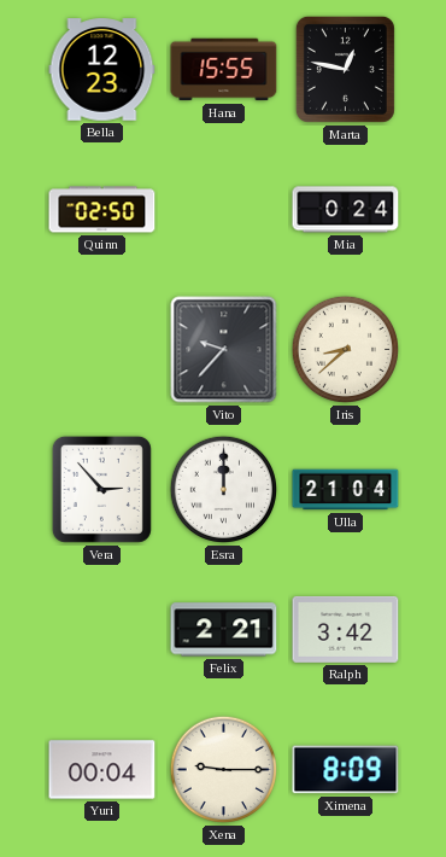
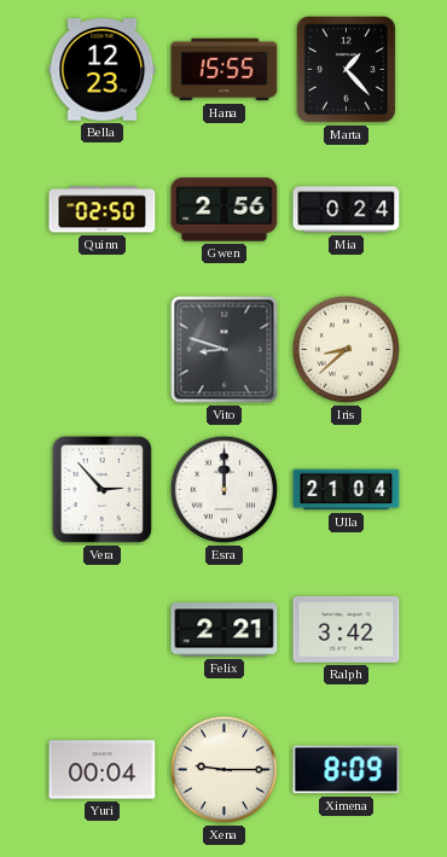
Marta: 12:47 -> 1:23 (346, 69)
Gwen: none -> 2:56 (225, 210)
Vito: 9:37 -> 8:48 (225, 350)
